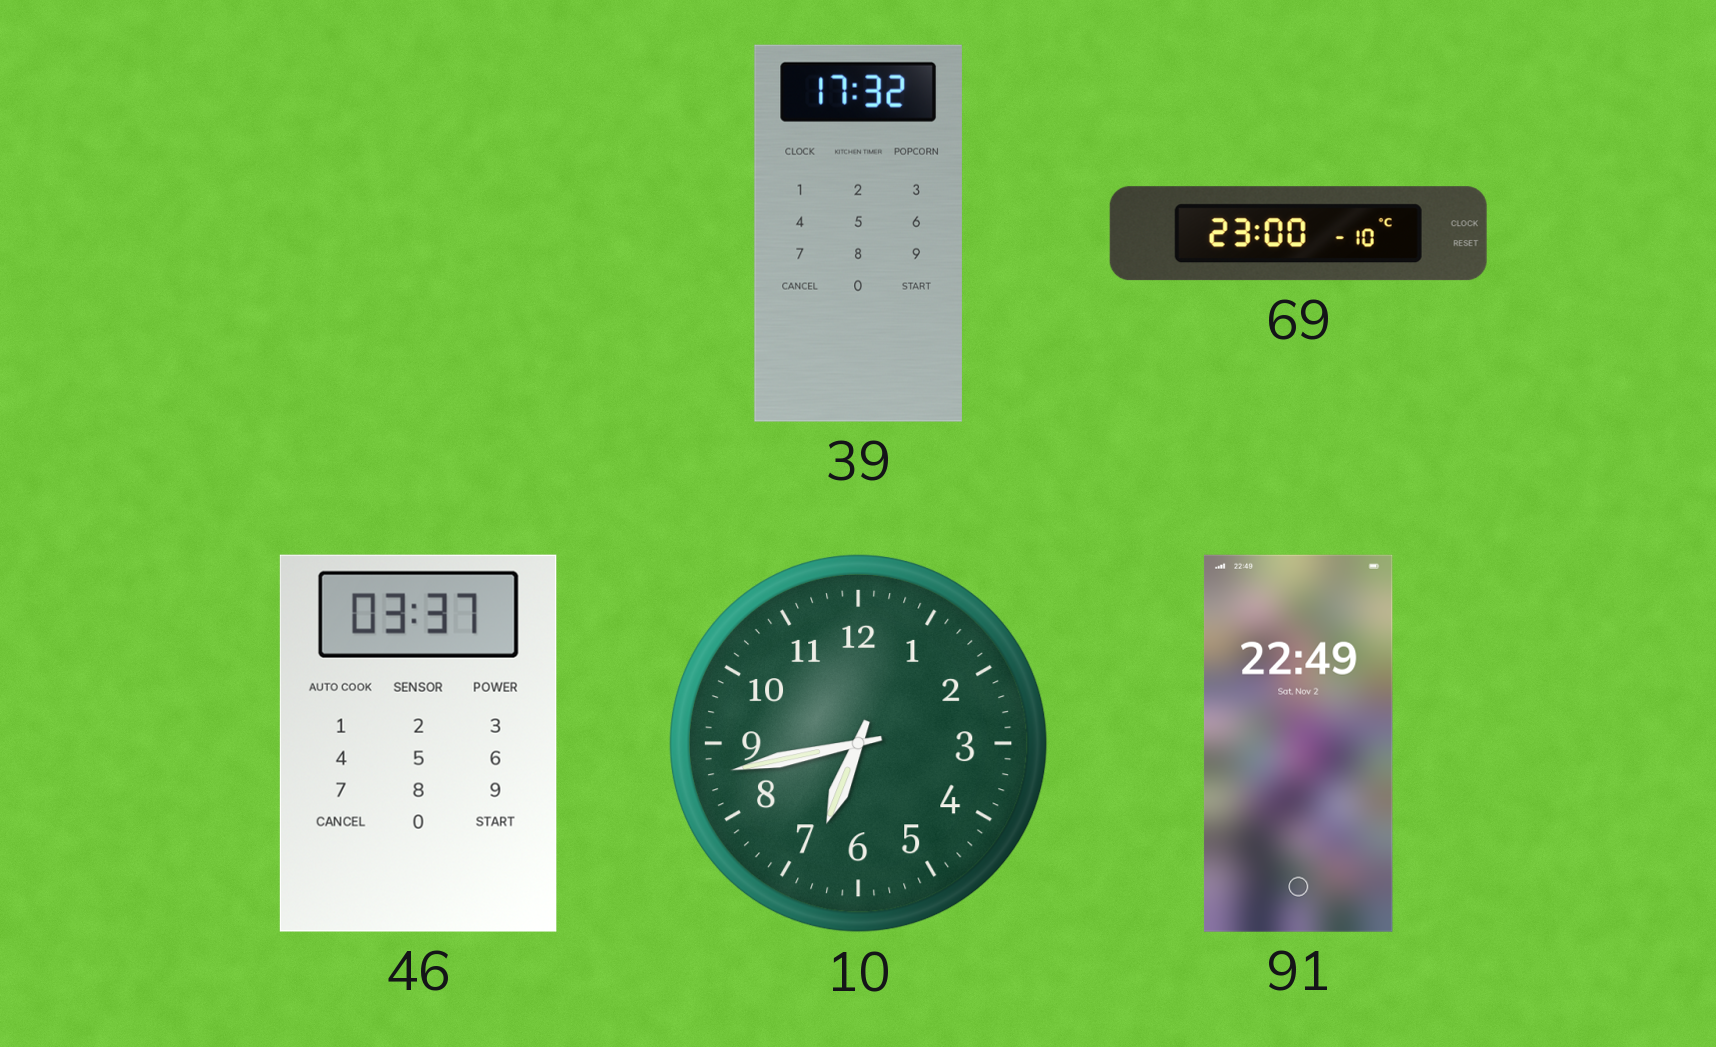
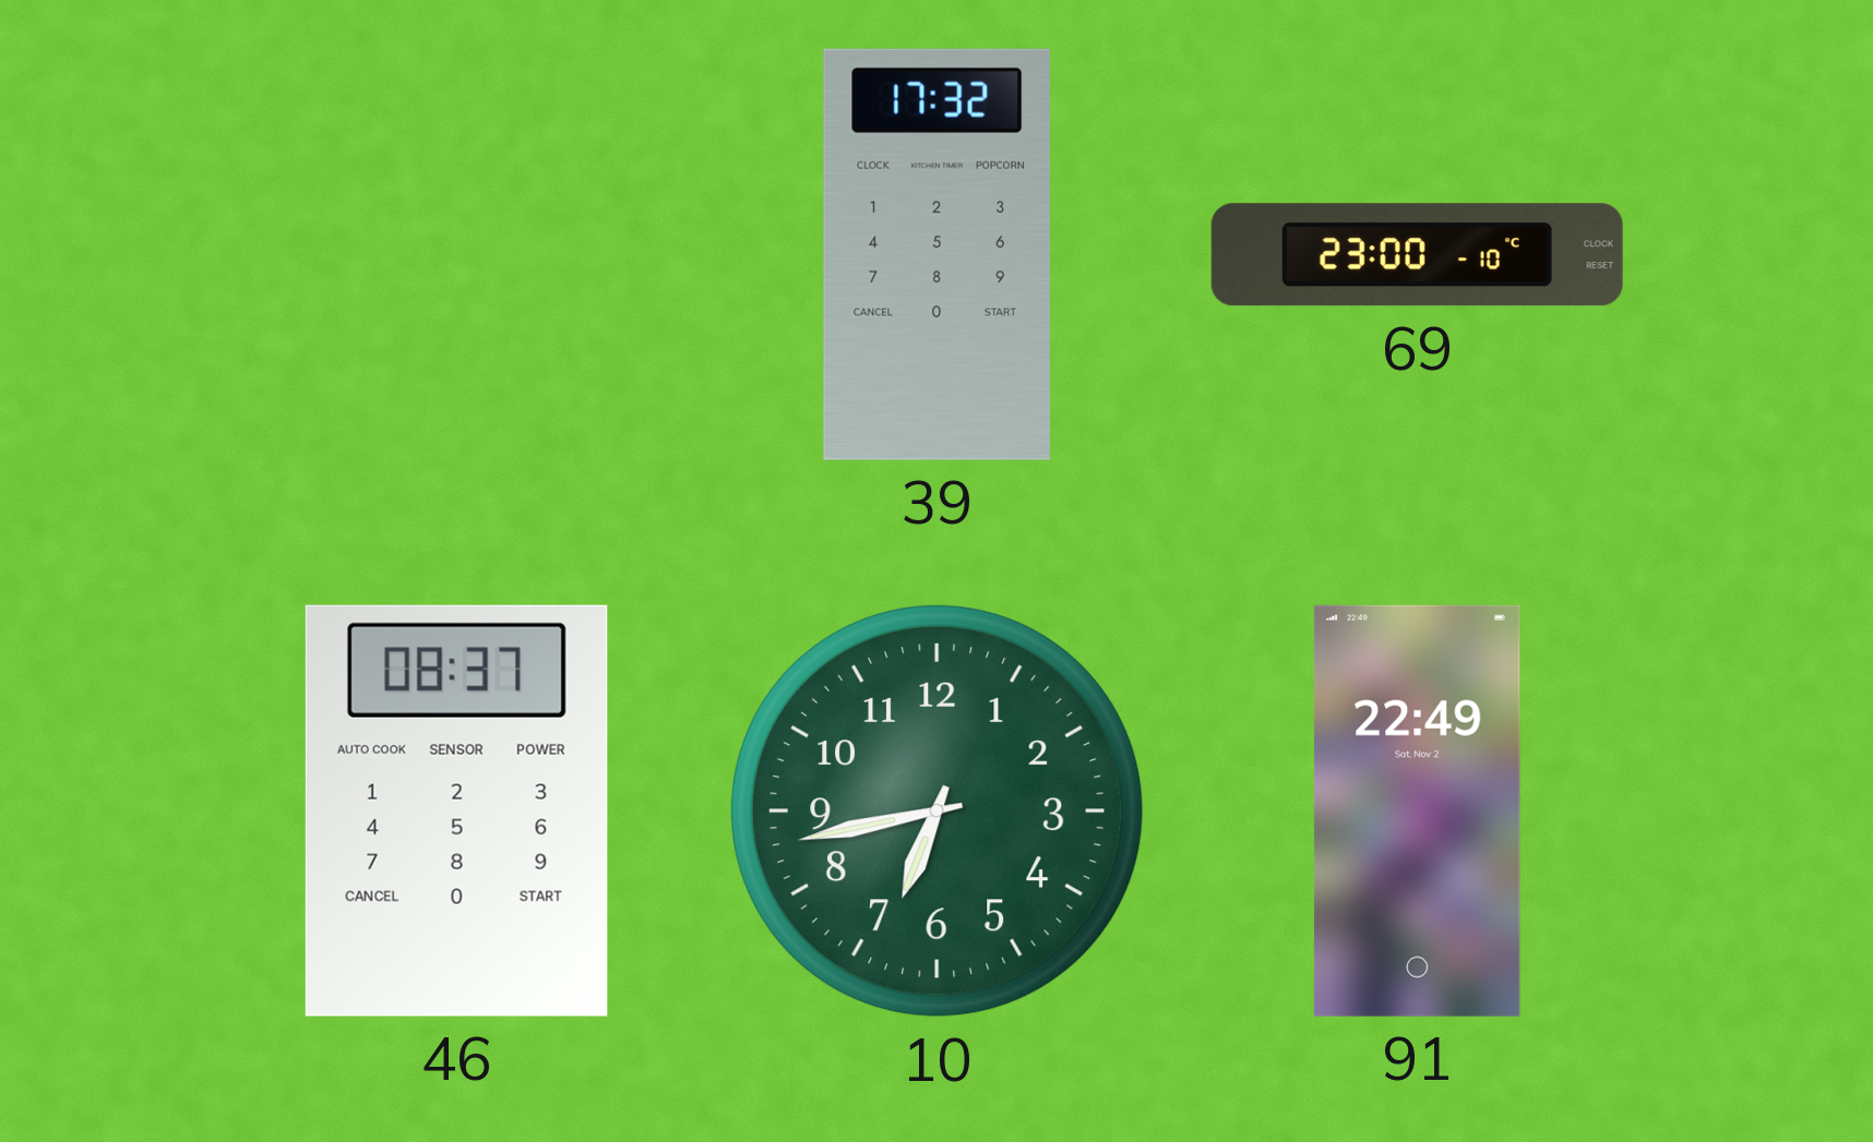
46: 03:37 -> 08:37 (456, 810)
